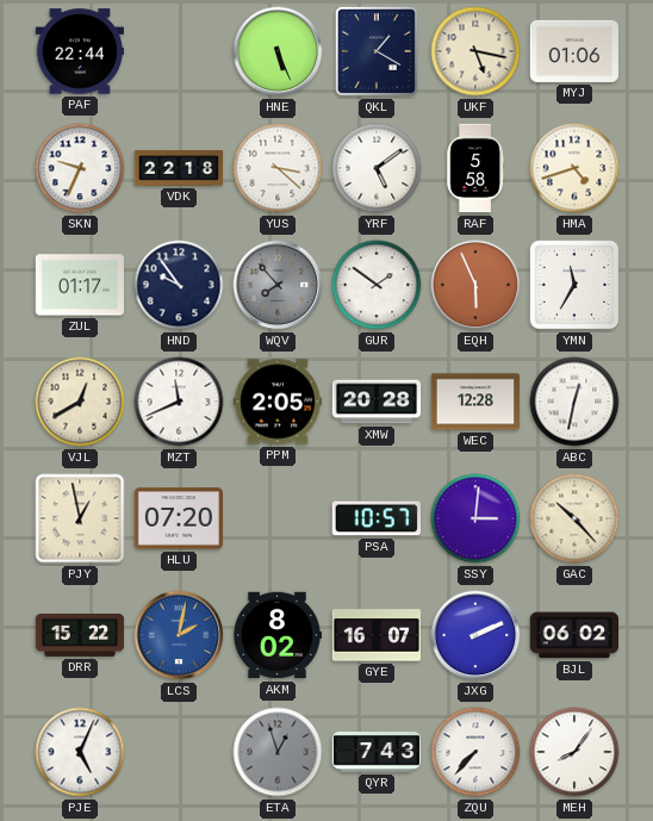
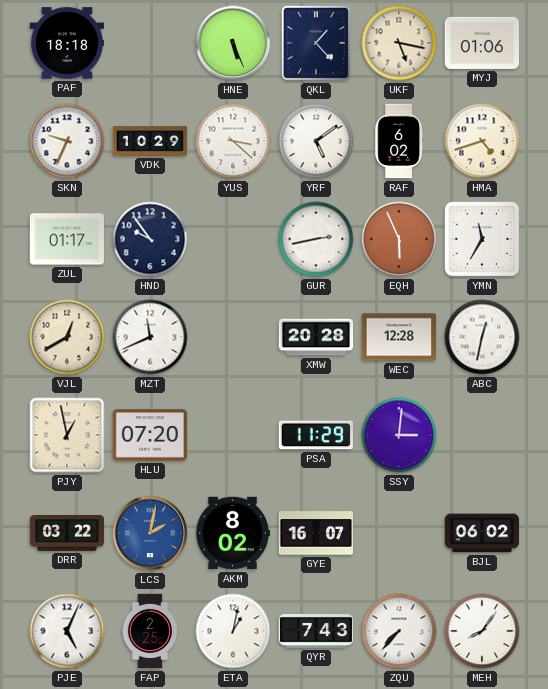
PAF: 22:44 -> 18:18 (67, 43)
QKL: 1:20 -> 1:23 (316, 43)
VDK: 22:18 -> 10:29 (150, 141)
RAF: 5:58 -> 6:02 (398, 141)
WQV: 7:53 -> none (278, 285)
GUR: 1:51 -> 2:43 (316, 239)
PPM: 2:05 -> none (276, 402)
PSA: 10:57 -> 11:29 (316, 435)
GAC: 10:23 -> none (574, 518)
DRR: 15:22 -> 03:22 (67, 534)
JXG: 2:11 -> none (475, 635)
FAP: none -> 2:25 (150, 631)
ETA: 12:57 -> 1:02 (233, 631)
ETA dial: grey -> white (233, 631)
